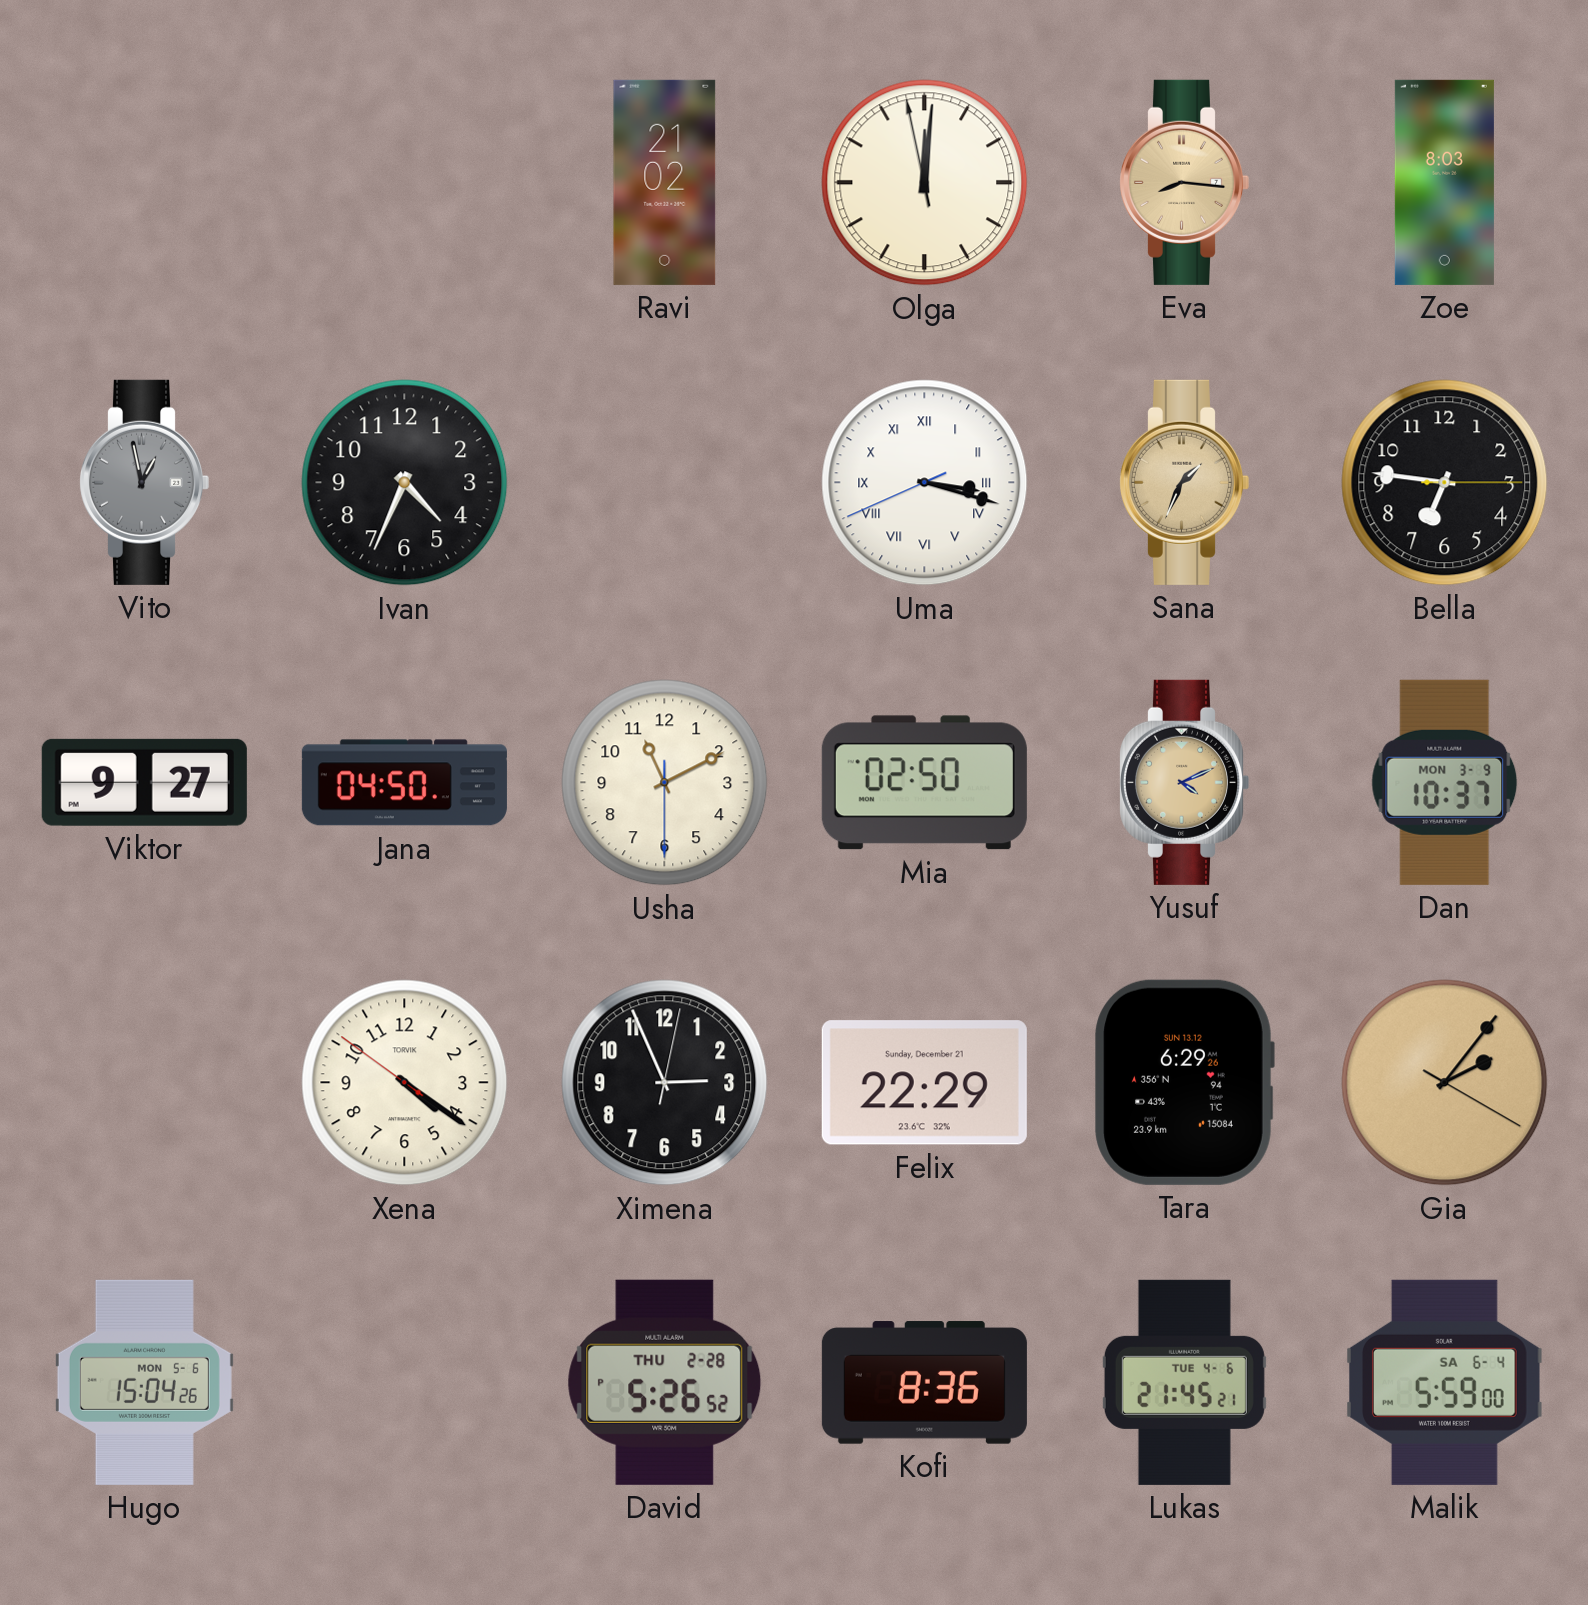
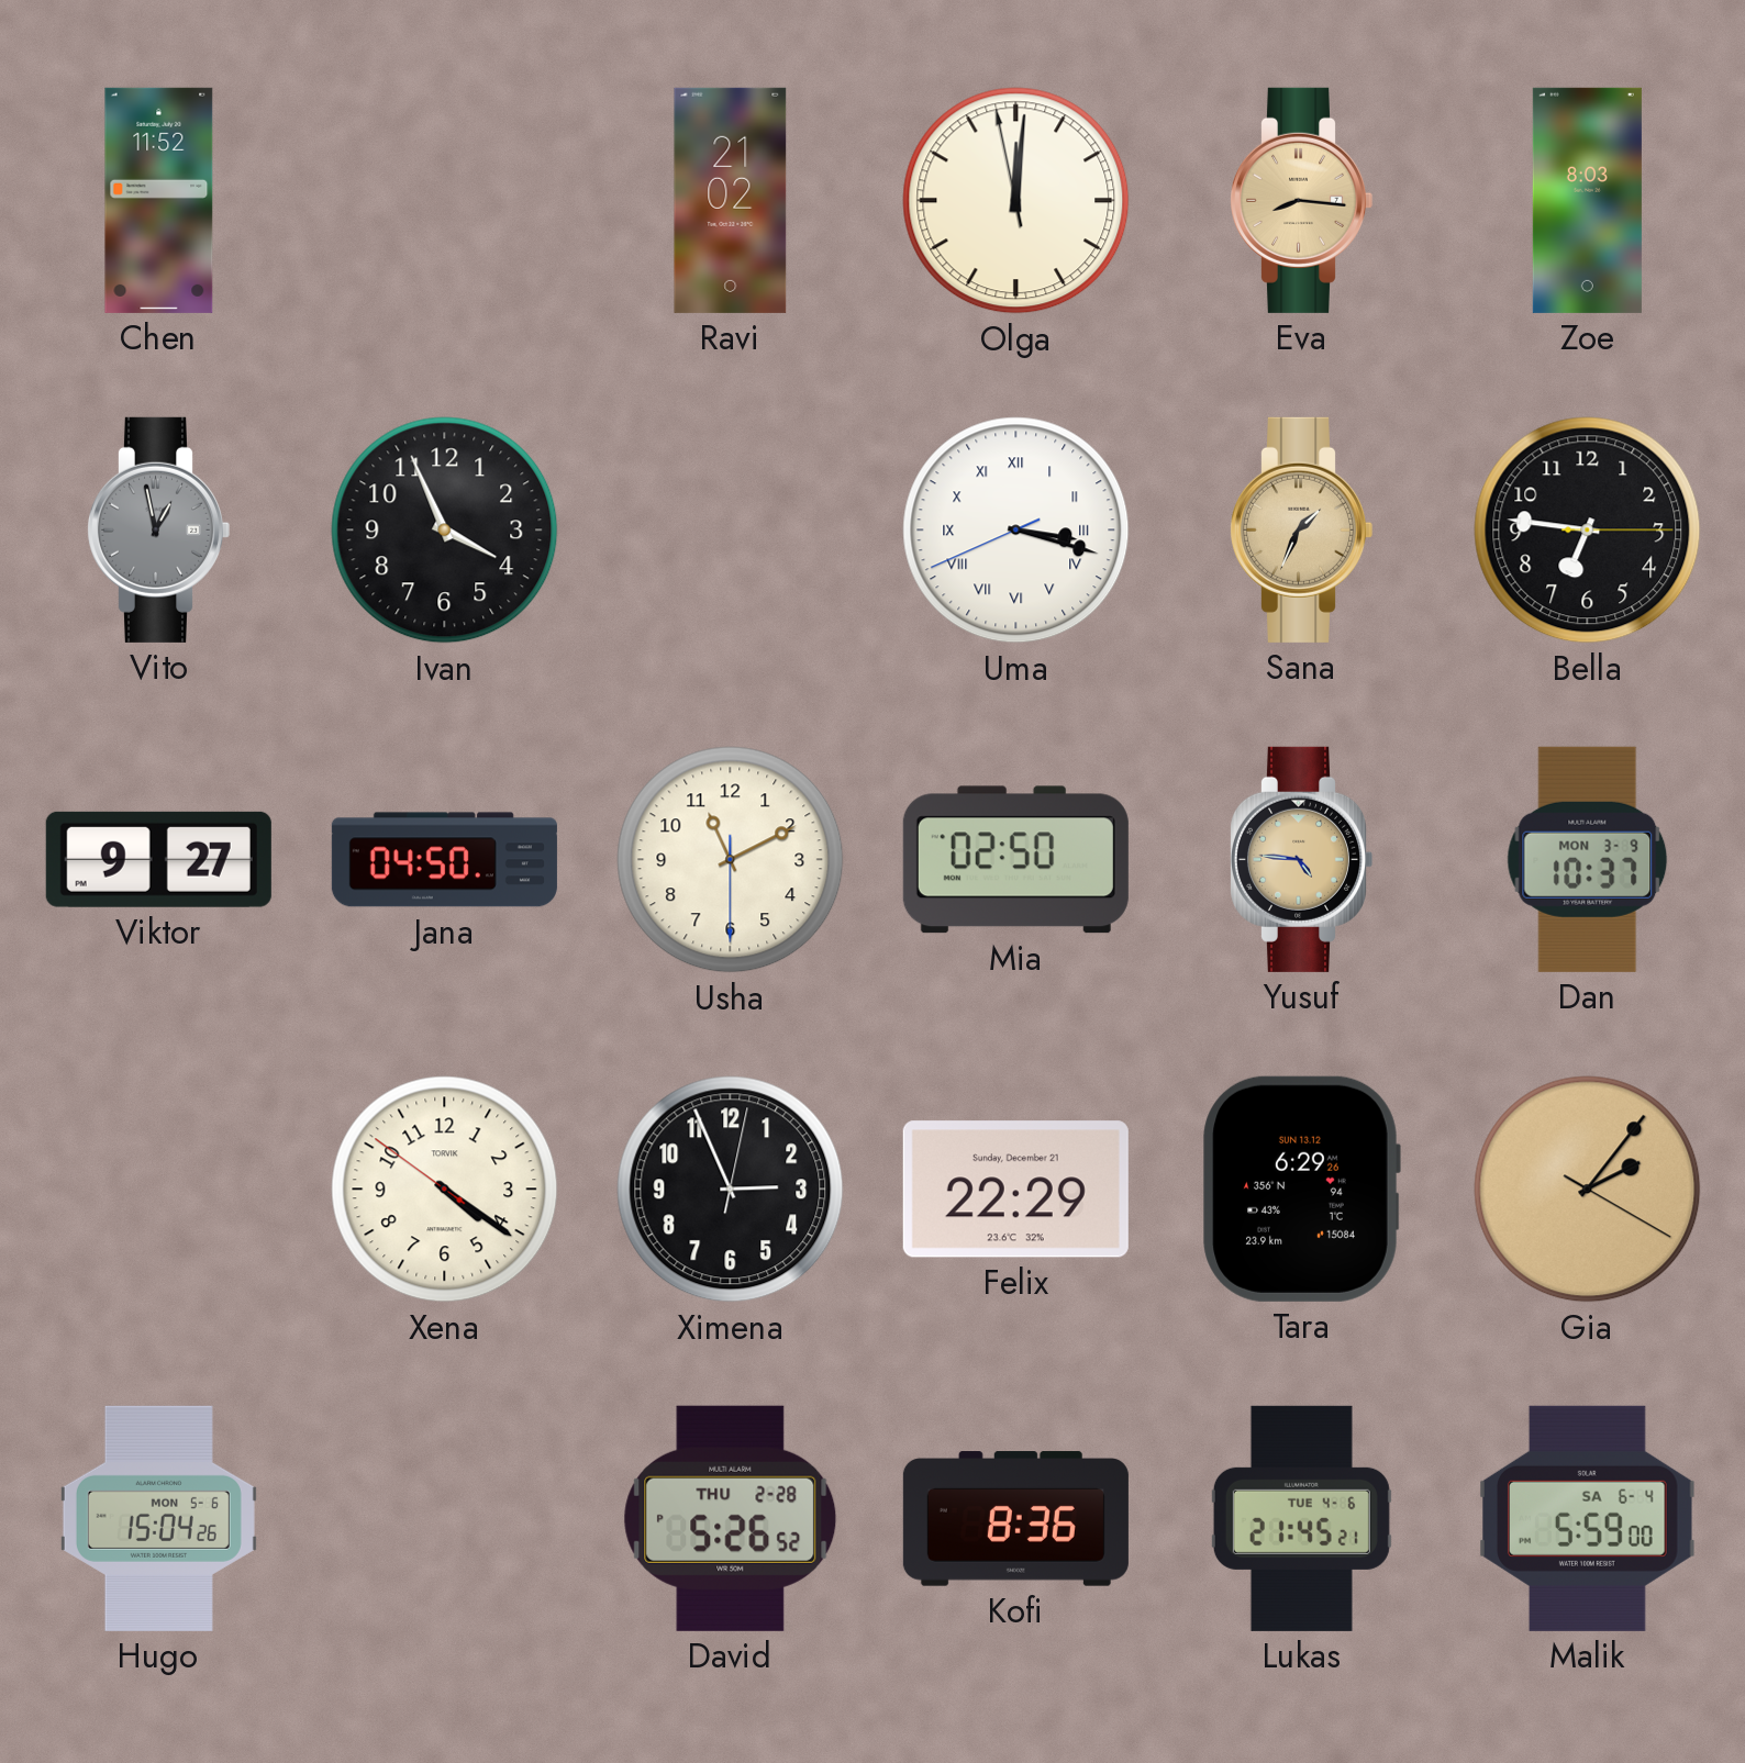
Chen: none -> 11:52 (159, 200)
Ivan: 4:34 -> 3:56 (445, 531)
Yusuf: 4:11 -> 4:46 (1301, 859)
